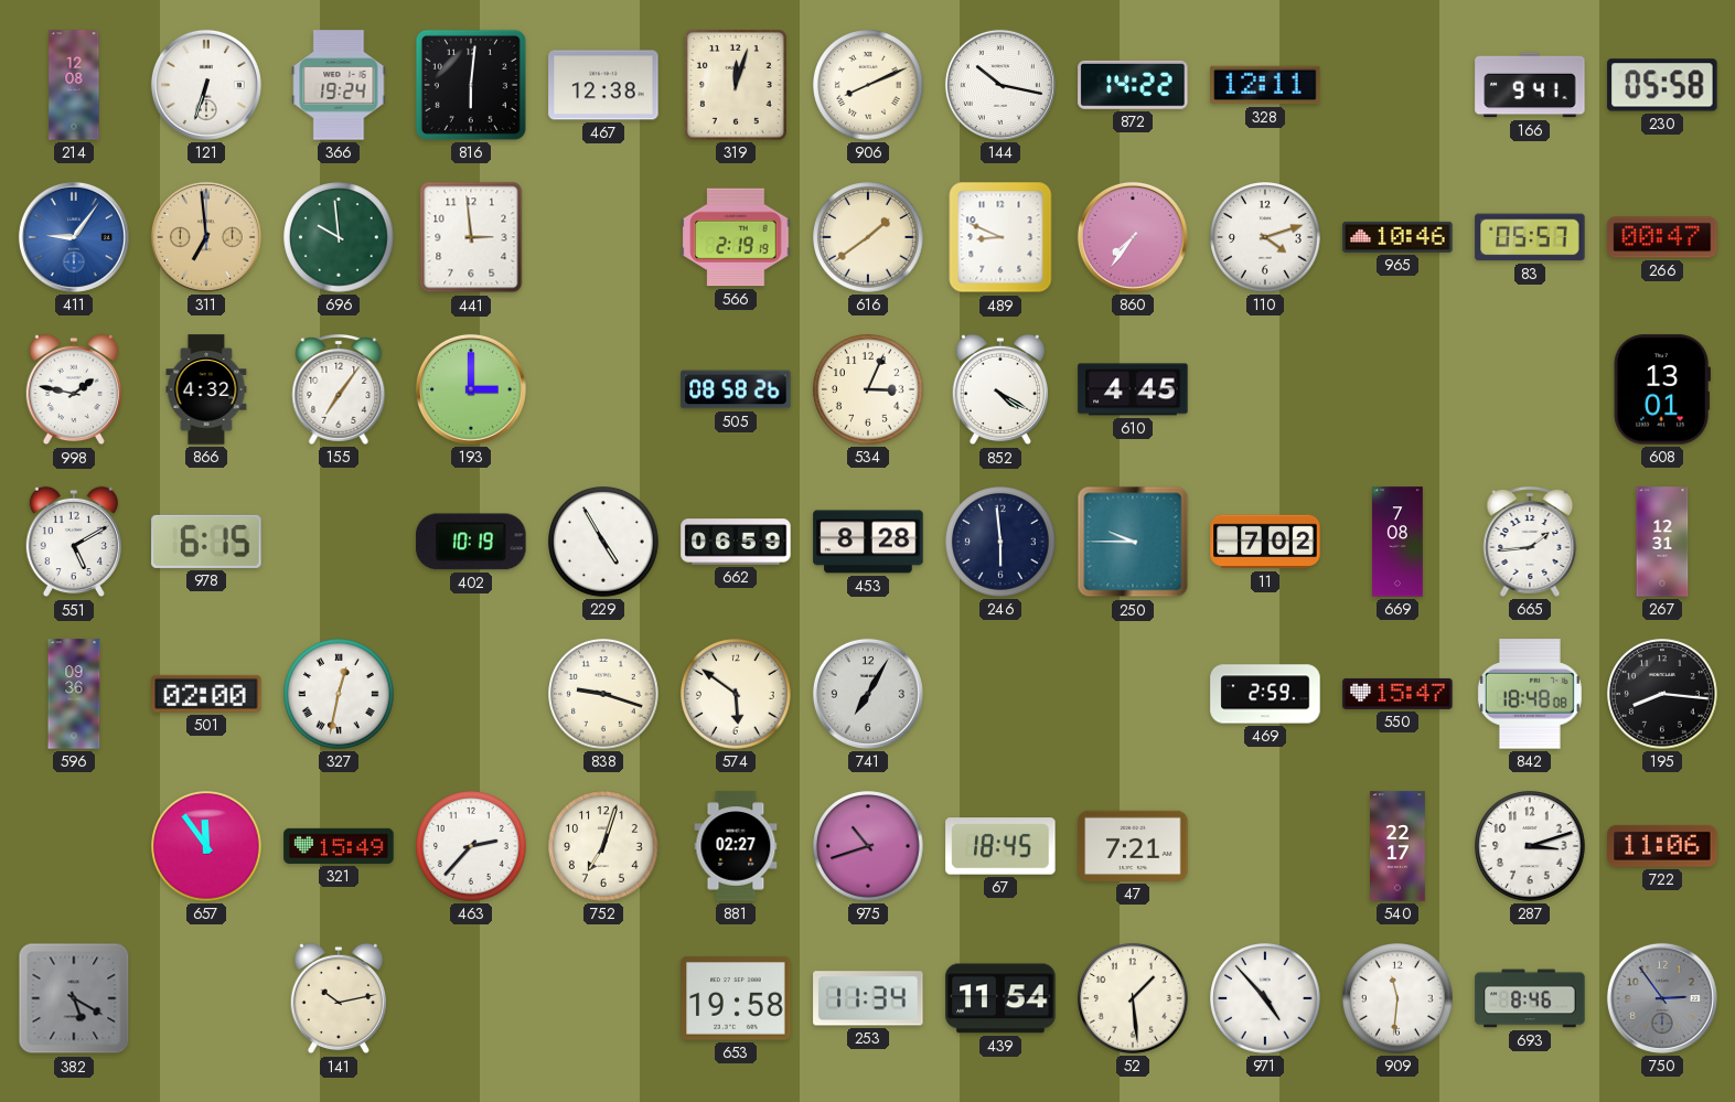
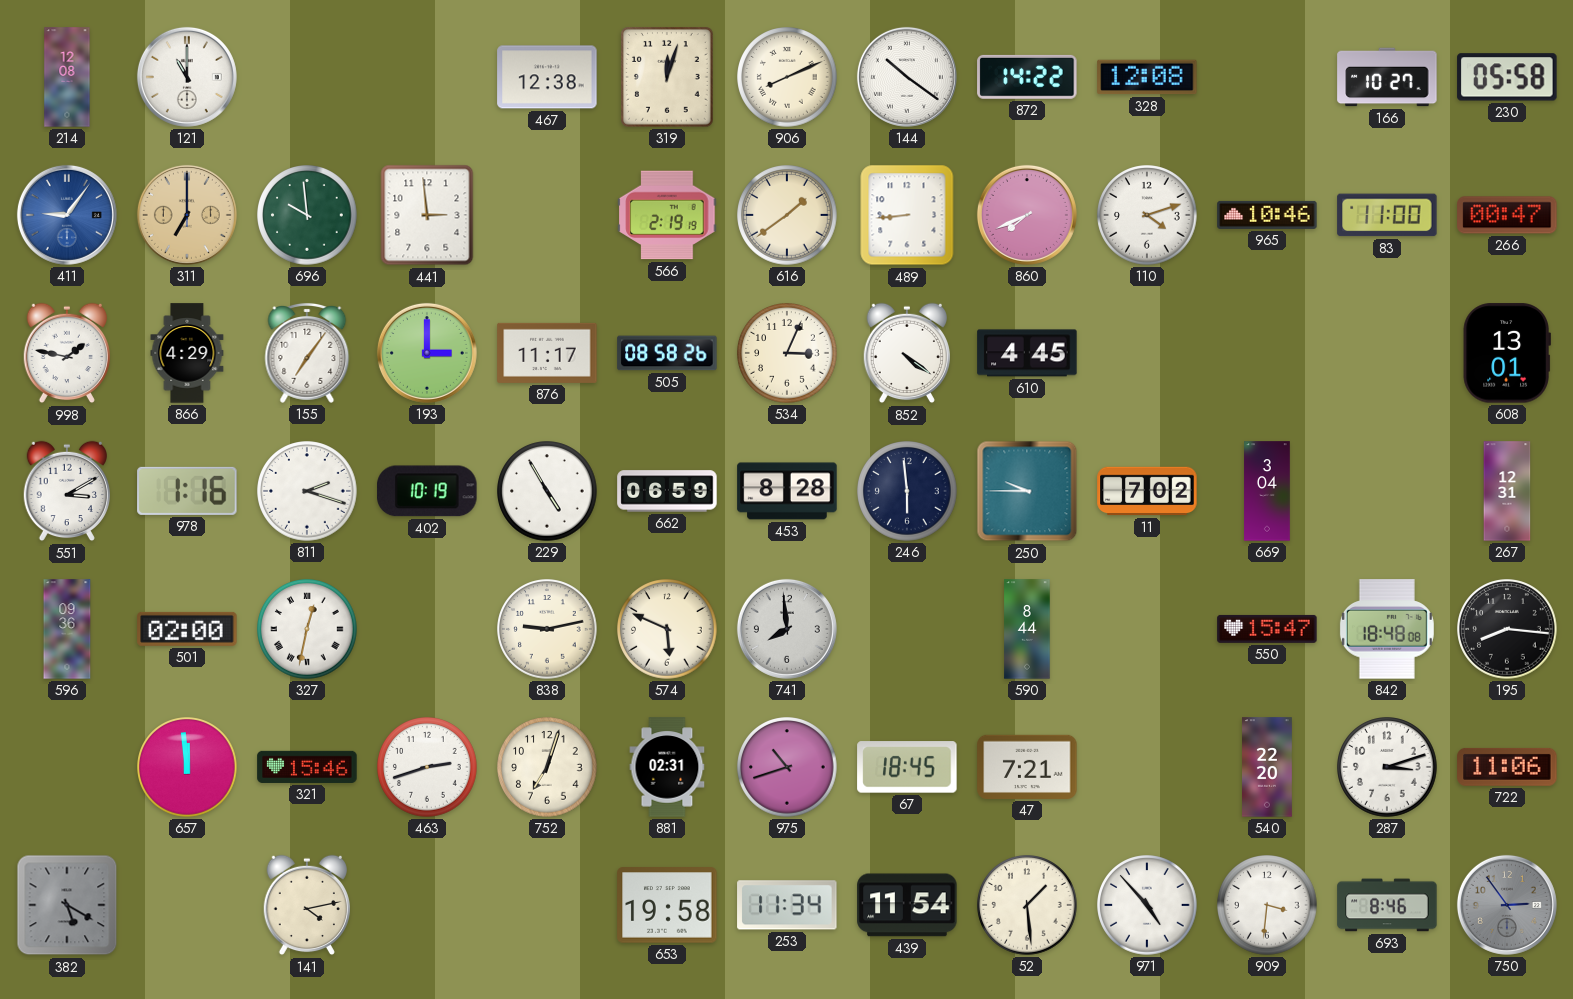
121: 6:33 -> 11:00 (187, 77)
366: 19:24 -> none (339, 85)
816: 6:01 -> none (471, 85)
144: 10:17 -> 10:21 (907, 77)
328: 12:11 -> 12:08 (1147, 77)
166: 9:41 -> 10:27 (1387, 77)
311: 6:59 -> 7:00 (187, 215)
489: 8:49 -> 8:44 (907, 215)
860: 7:36 -> 7:41 (1027, 215)
83: 05:57 -> 11:00 (1387, 215)
866: 4:32 -> 4:29 (187, 353)
876: none -> 11:17 (547, 353)
852: 4:20 -> 4:21 (906, 353)
551: 5:10 -> 3:10 (66, 491)
978: 6:15 -> 1:16 (187, 491)
811: none -> 2:18 (307, 491)
669: 7:08 -> 3:04 (1267, 491)
665: 1:44 -> none (1530, 542)
838: 9:18 -> 9:13 (547, 629)
574: 5:51 -> 5:49 (667, 629)
741: 7:05 -> 7:59 (787, 629)
590: none -> 8:44 (1027, 629)
469: 2:59 -> none (1265, 694)
657: 11:54 -> 11:59 (187, 767)
321: 15:49 -> 15:46 (307, 767)
463: 2:37 -> 2:42 (427, 767)
881: 02:27 -> 02:31 (667, 767)
540: 22:17 -> 22:20 (1268, 767)
141: 10:13 -> 4:13 (306, 905)
909: 11:31 -> 3:31 (1267, 905)
